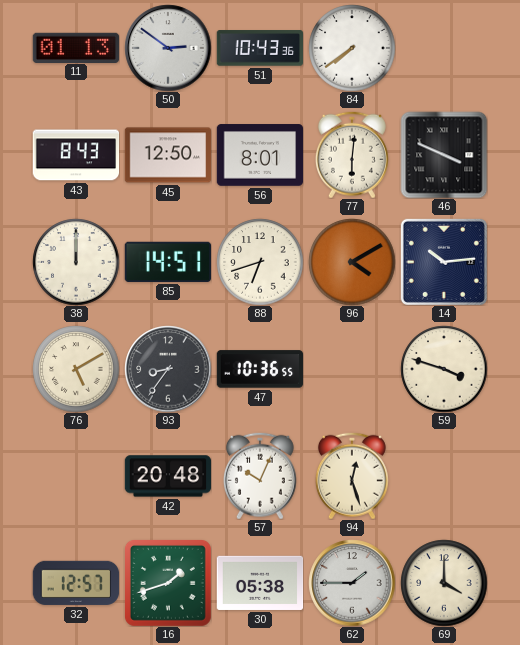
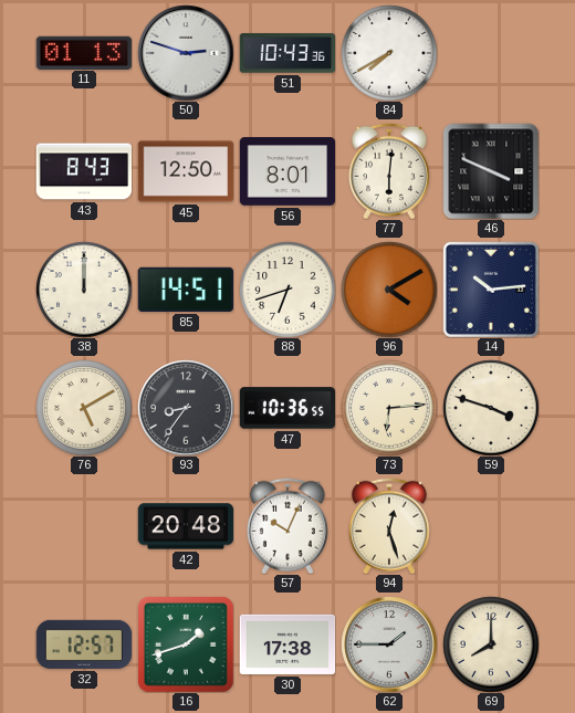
50: 2:51 -> 2:48 (186, 53)
84: 7:39 -> 7:40 (389, 53)
73: none -> 6:14 (389, 408)
30: 05:38 -> 17:38 (287, 644)
69: 4:00 -> 8:00 (491, 644)
